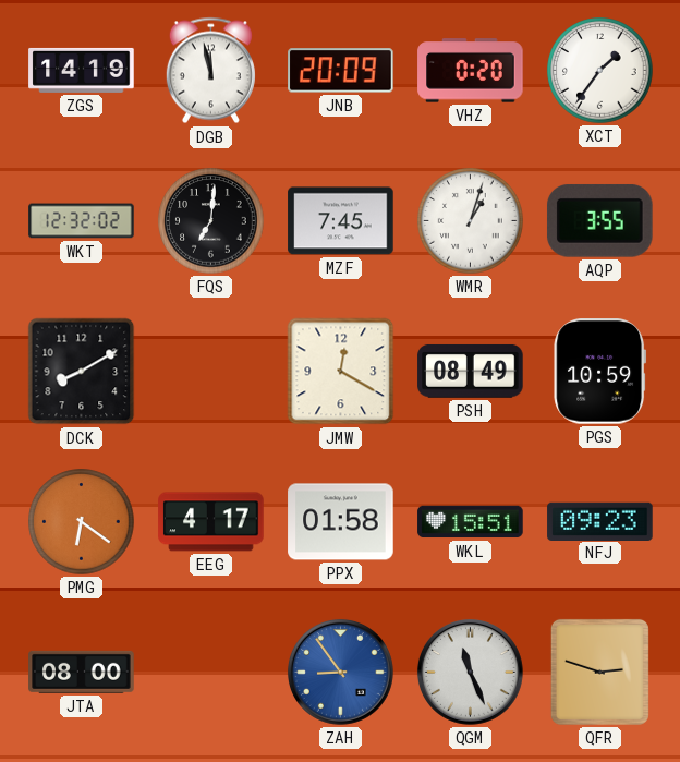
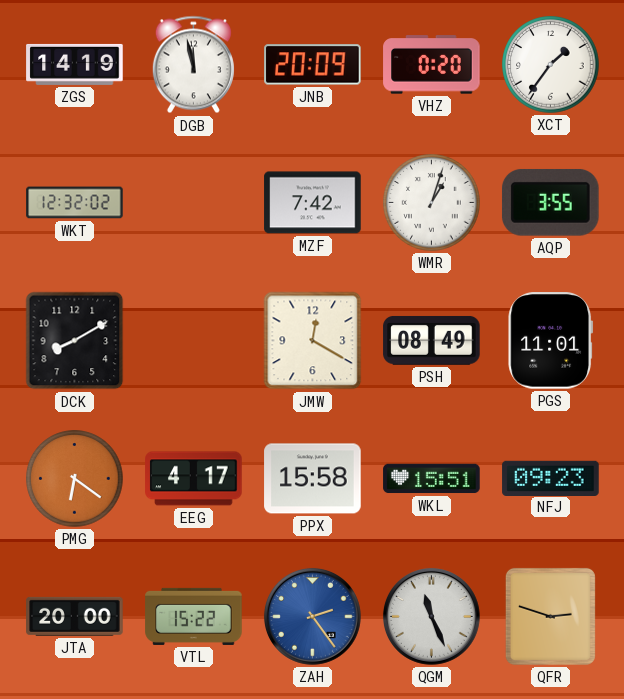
FQS: 7:01 -> none (211, 221)
MZF: 7:45 -> 7:42 (313, 203)
PGS: 10:59 -> 11:01 (551, 341)
PPX: 01:58 -> 15:58 (313, 479)
JTA: 08:00 -> 20:00 (75, 616)
VTL: none -> 15:22 (194, 616)
ZAH: 8:54 -> 2:24 (312, 616)
